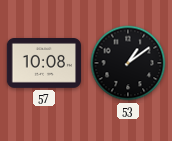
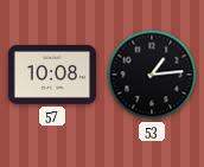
53: 1:09 -> 1:14 (152, 75)
